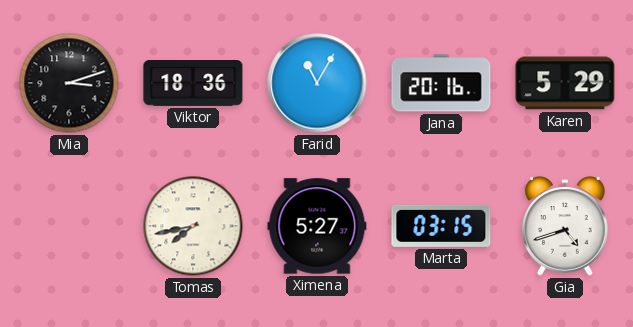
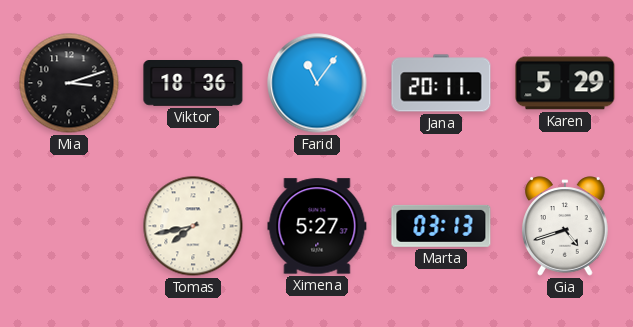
Farid: 11:05 -> 11:06 (317, 83)
Jana: 20:16 -> 20:11 (441, 83)
Marta: 03:15 -> 03:13 (441, 226)
